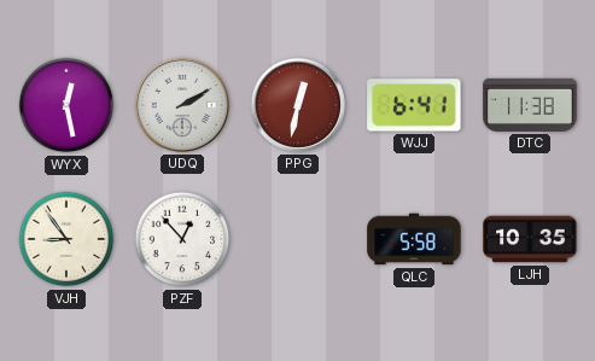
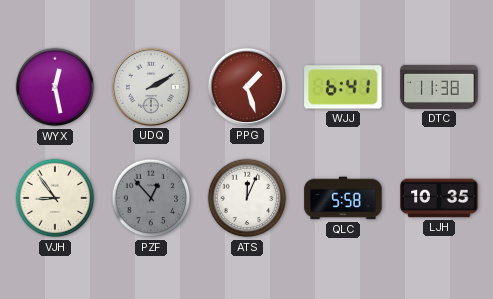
PPG: 12:32 -> 1:27 (247, 87)
PZF dial: white -> grey (151, 198)
ATS: none -> 12:04 (247, 198)
